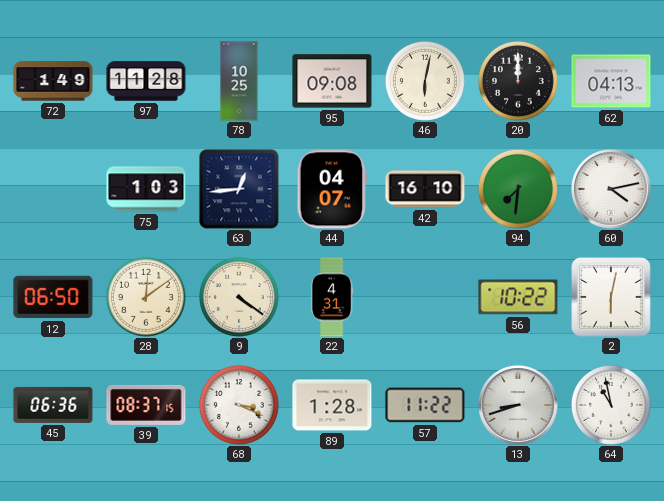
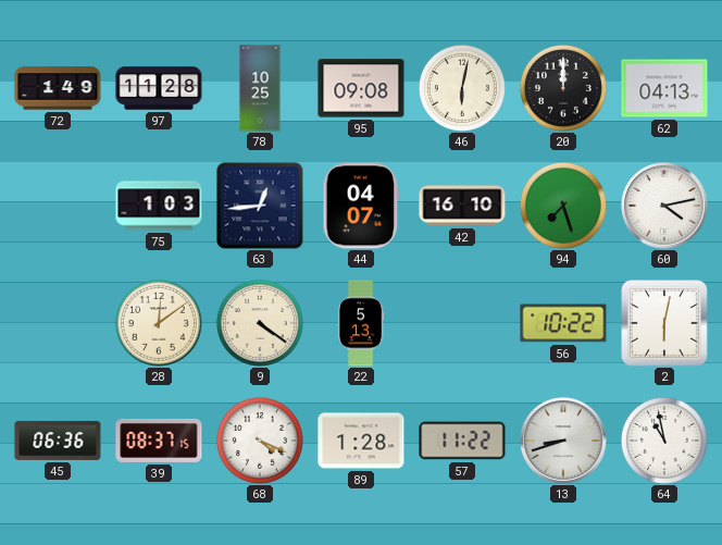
94: 7:31 -> 7:27 (563, 206)
12: 06:50 -> none (53, 297)
22: 4:31 -> 5:13 (361, 323)
68: 3:19 -> 4:19 (260, 441)
